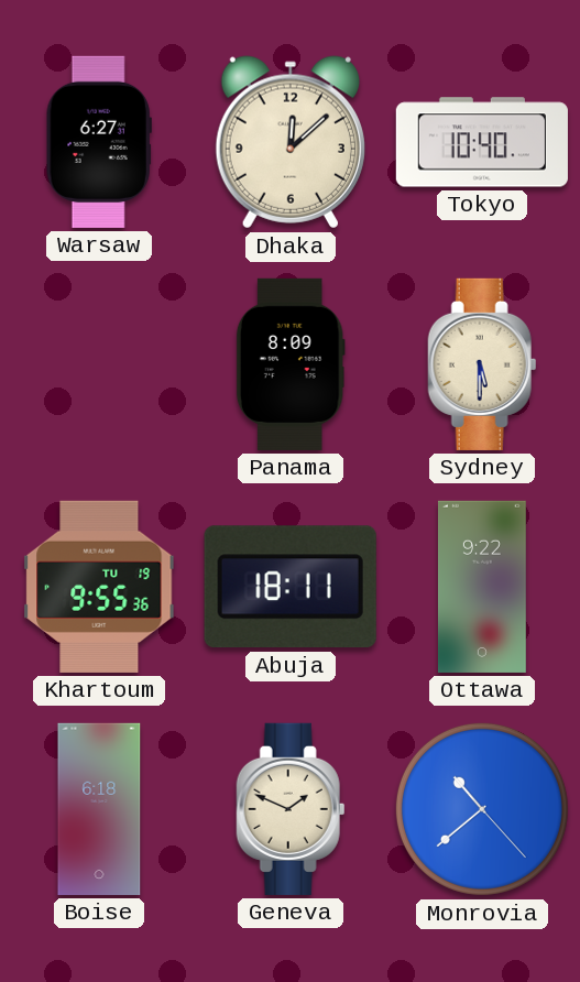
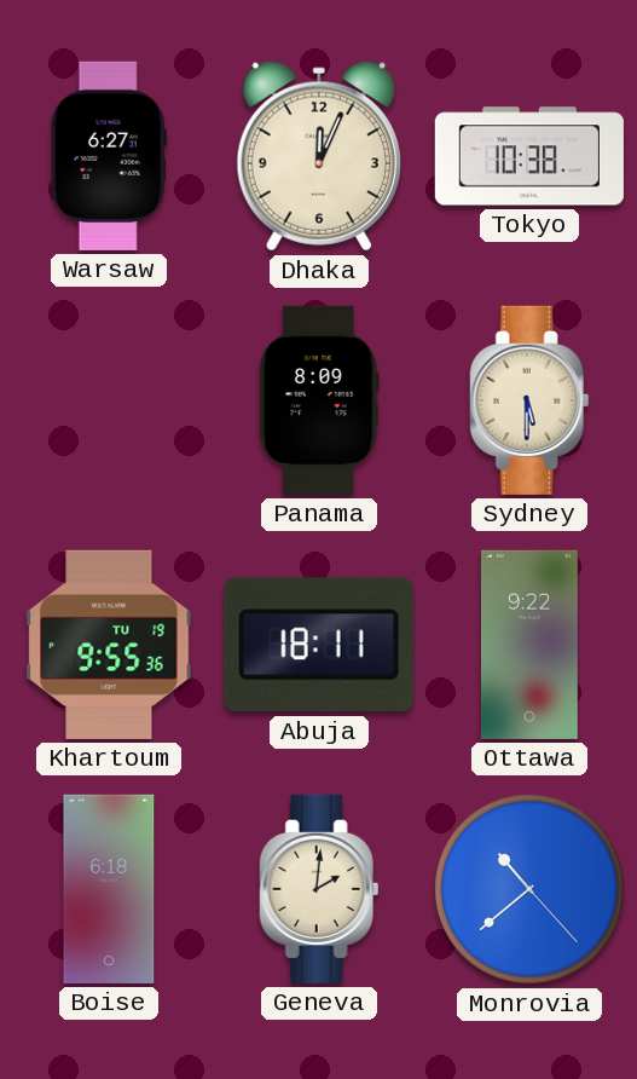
Dhaka: 12:08 -> 12:04 (319, 156)
Tokyo: 10:40 -> 10:38 (529, 156)
Geneva: 1:49 -> 2:01 (319, 889)
